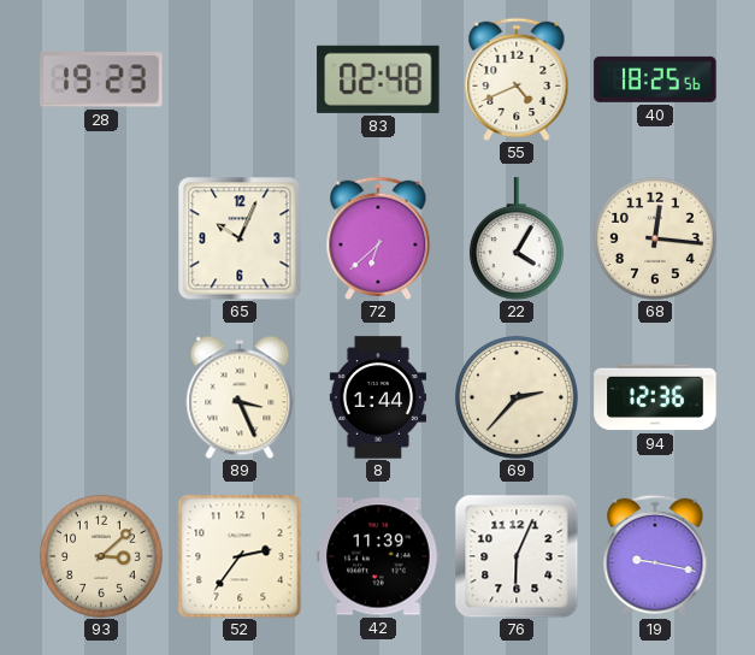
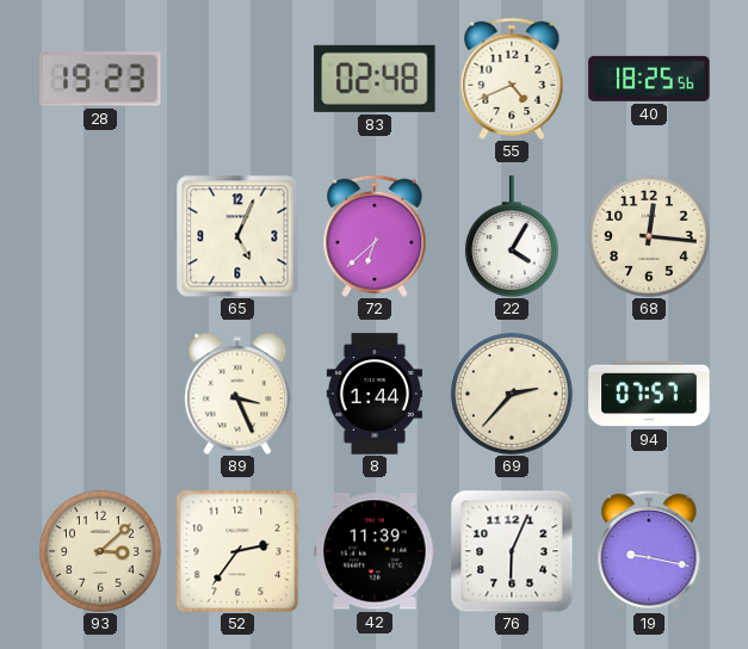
65: 10:04 -> 5:04 (237, 236)
94: 12:36 -> 07:57 (649, 394)
